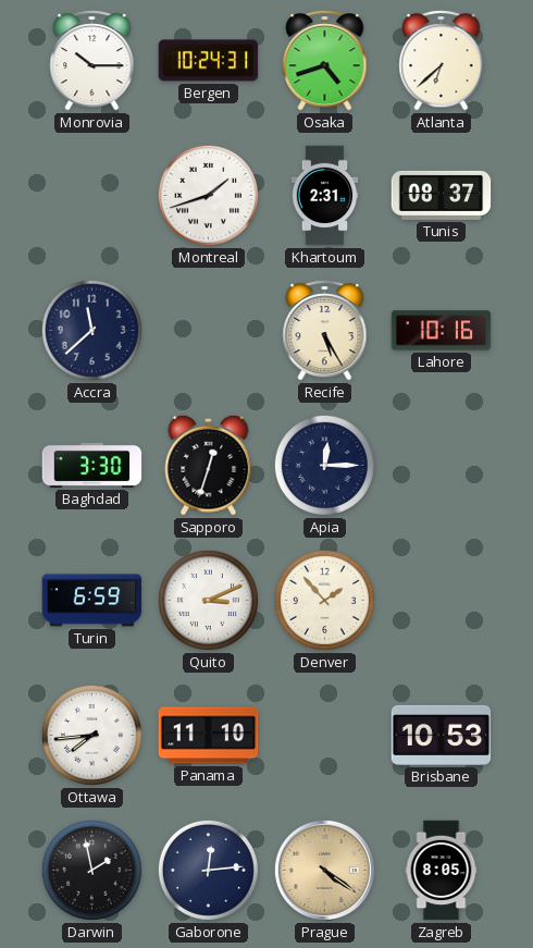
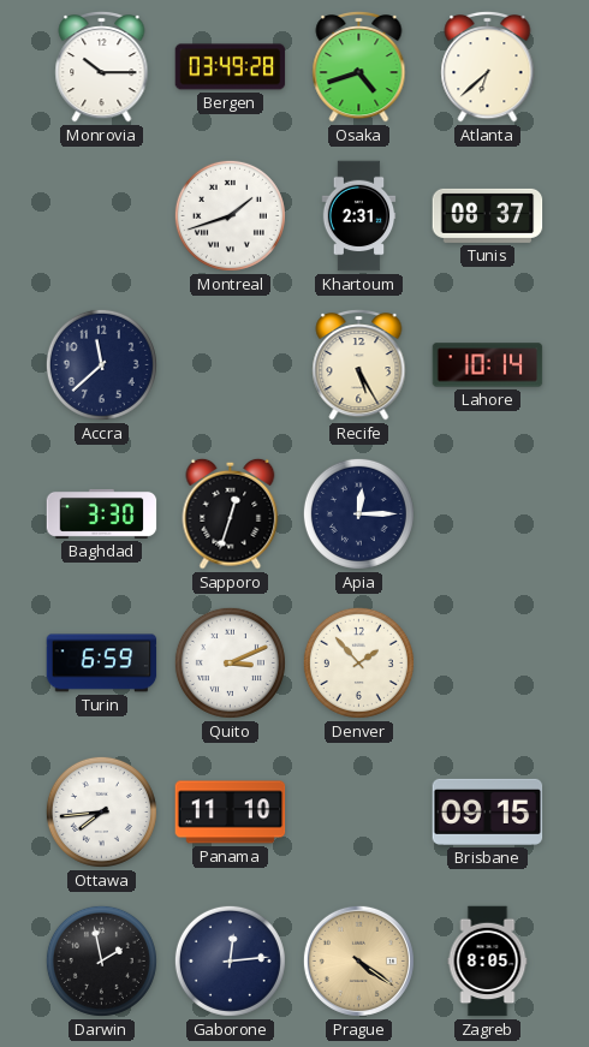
Bergen: 10:24 -> 03:49 (231, 67)
Lahore: 10:16 -> 10:14 (488, 365)
Brisbane: 10:53 -> 09:15 (488, 811)
